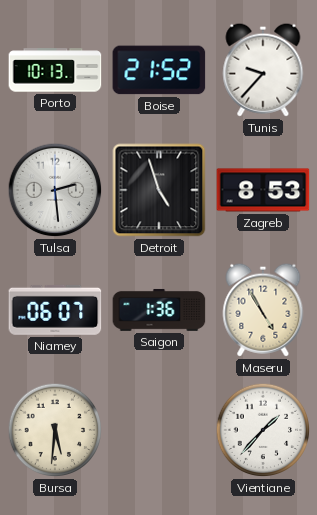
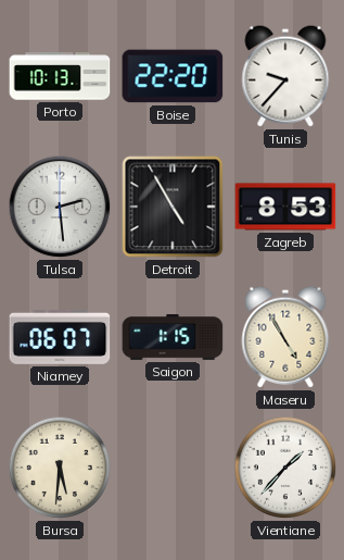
Boise: 21:52 -> 22:20 (173, 76)
Detroit: 4:57 -> 4:55 (173, 207)
Saigon: 1:36 -> 1:15 (173, 337)
